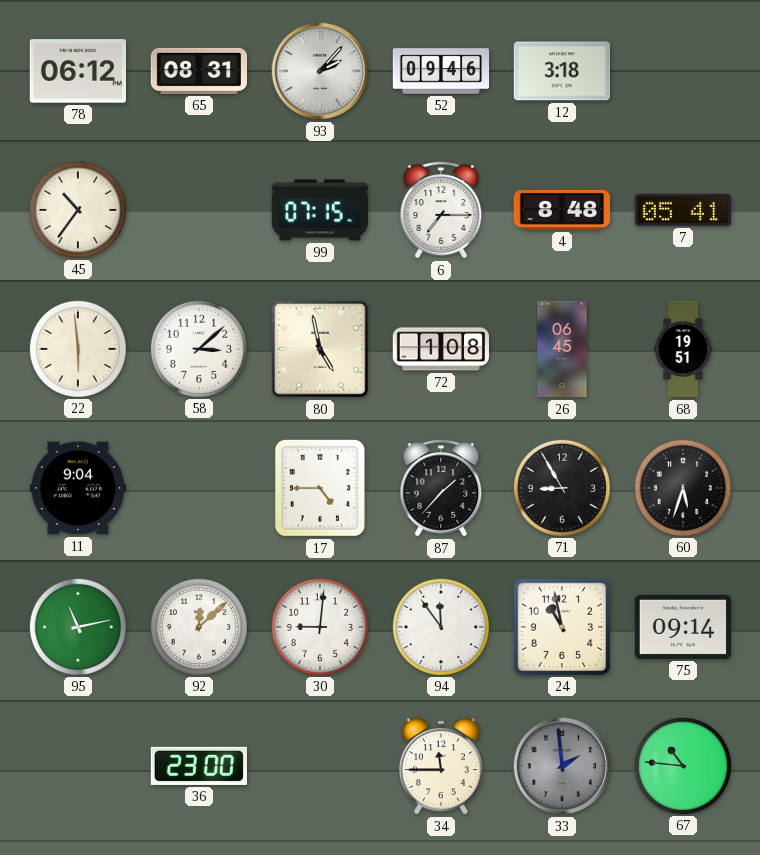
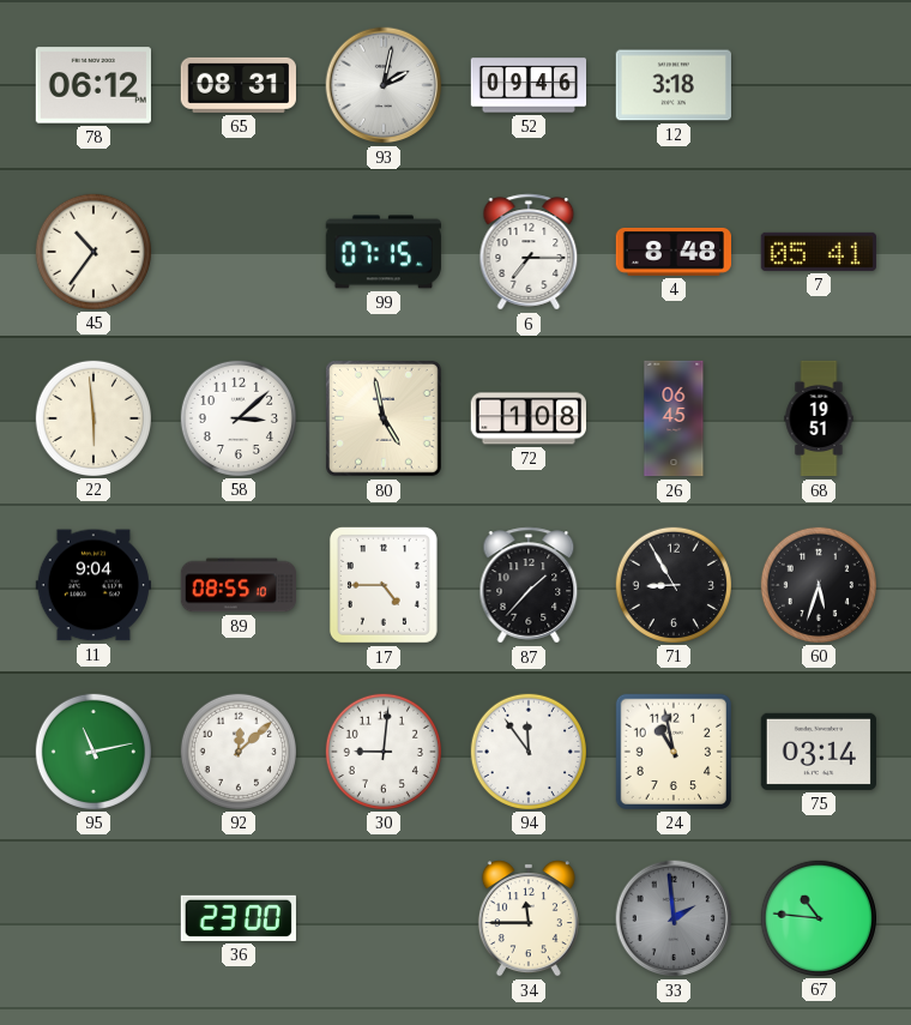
93: 2:07 -> 2:02 (384, 85)
89: none -> 08:55 (237, 585)
75: 09:14 -> 03:14 (819, 752)
